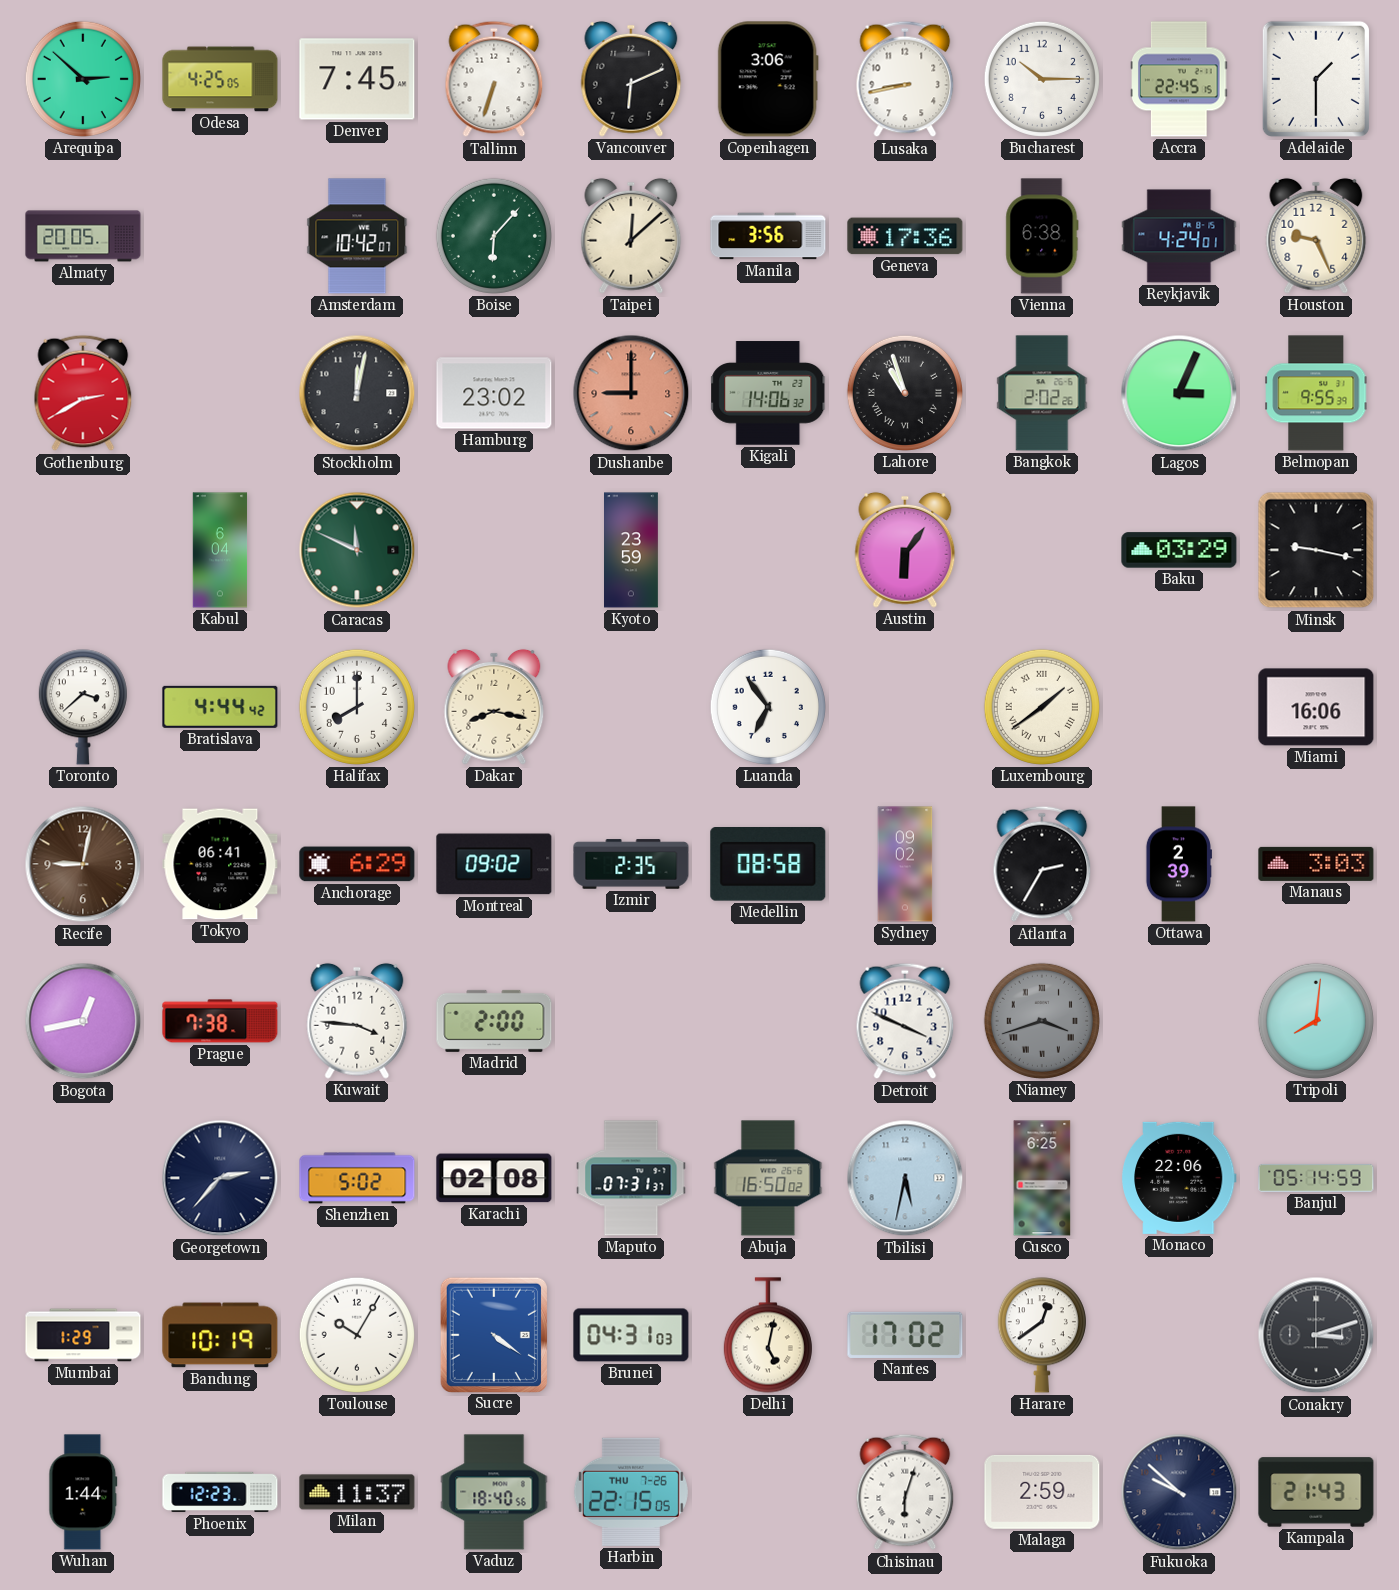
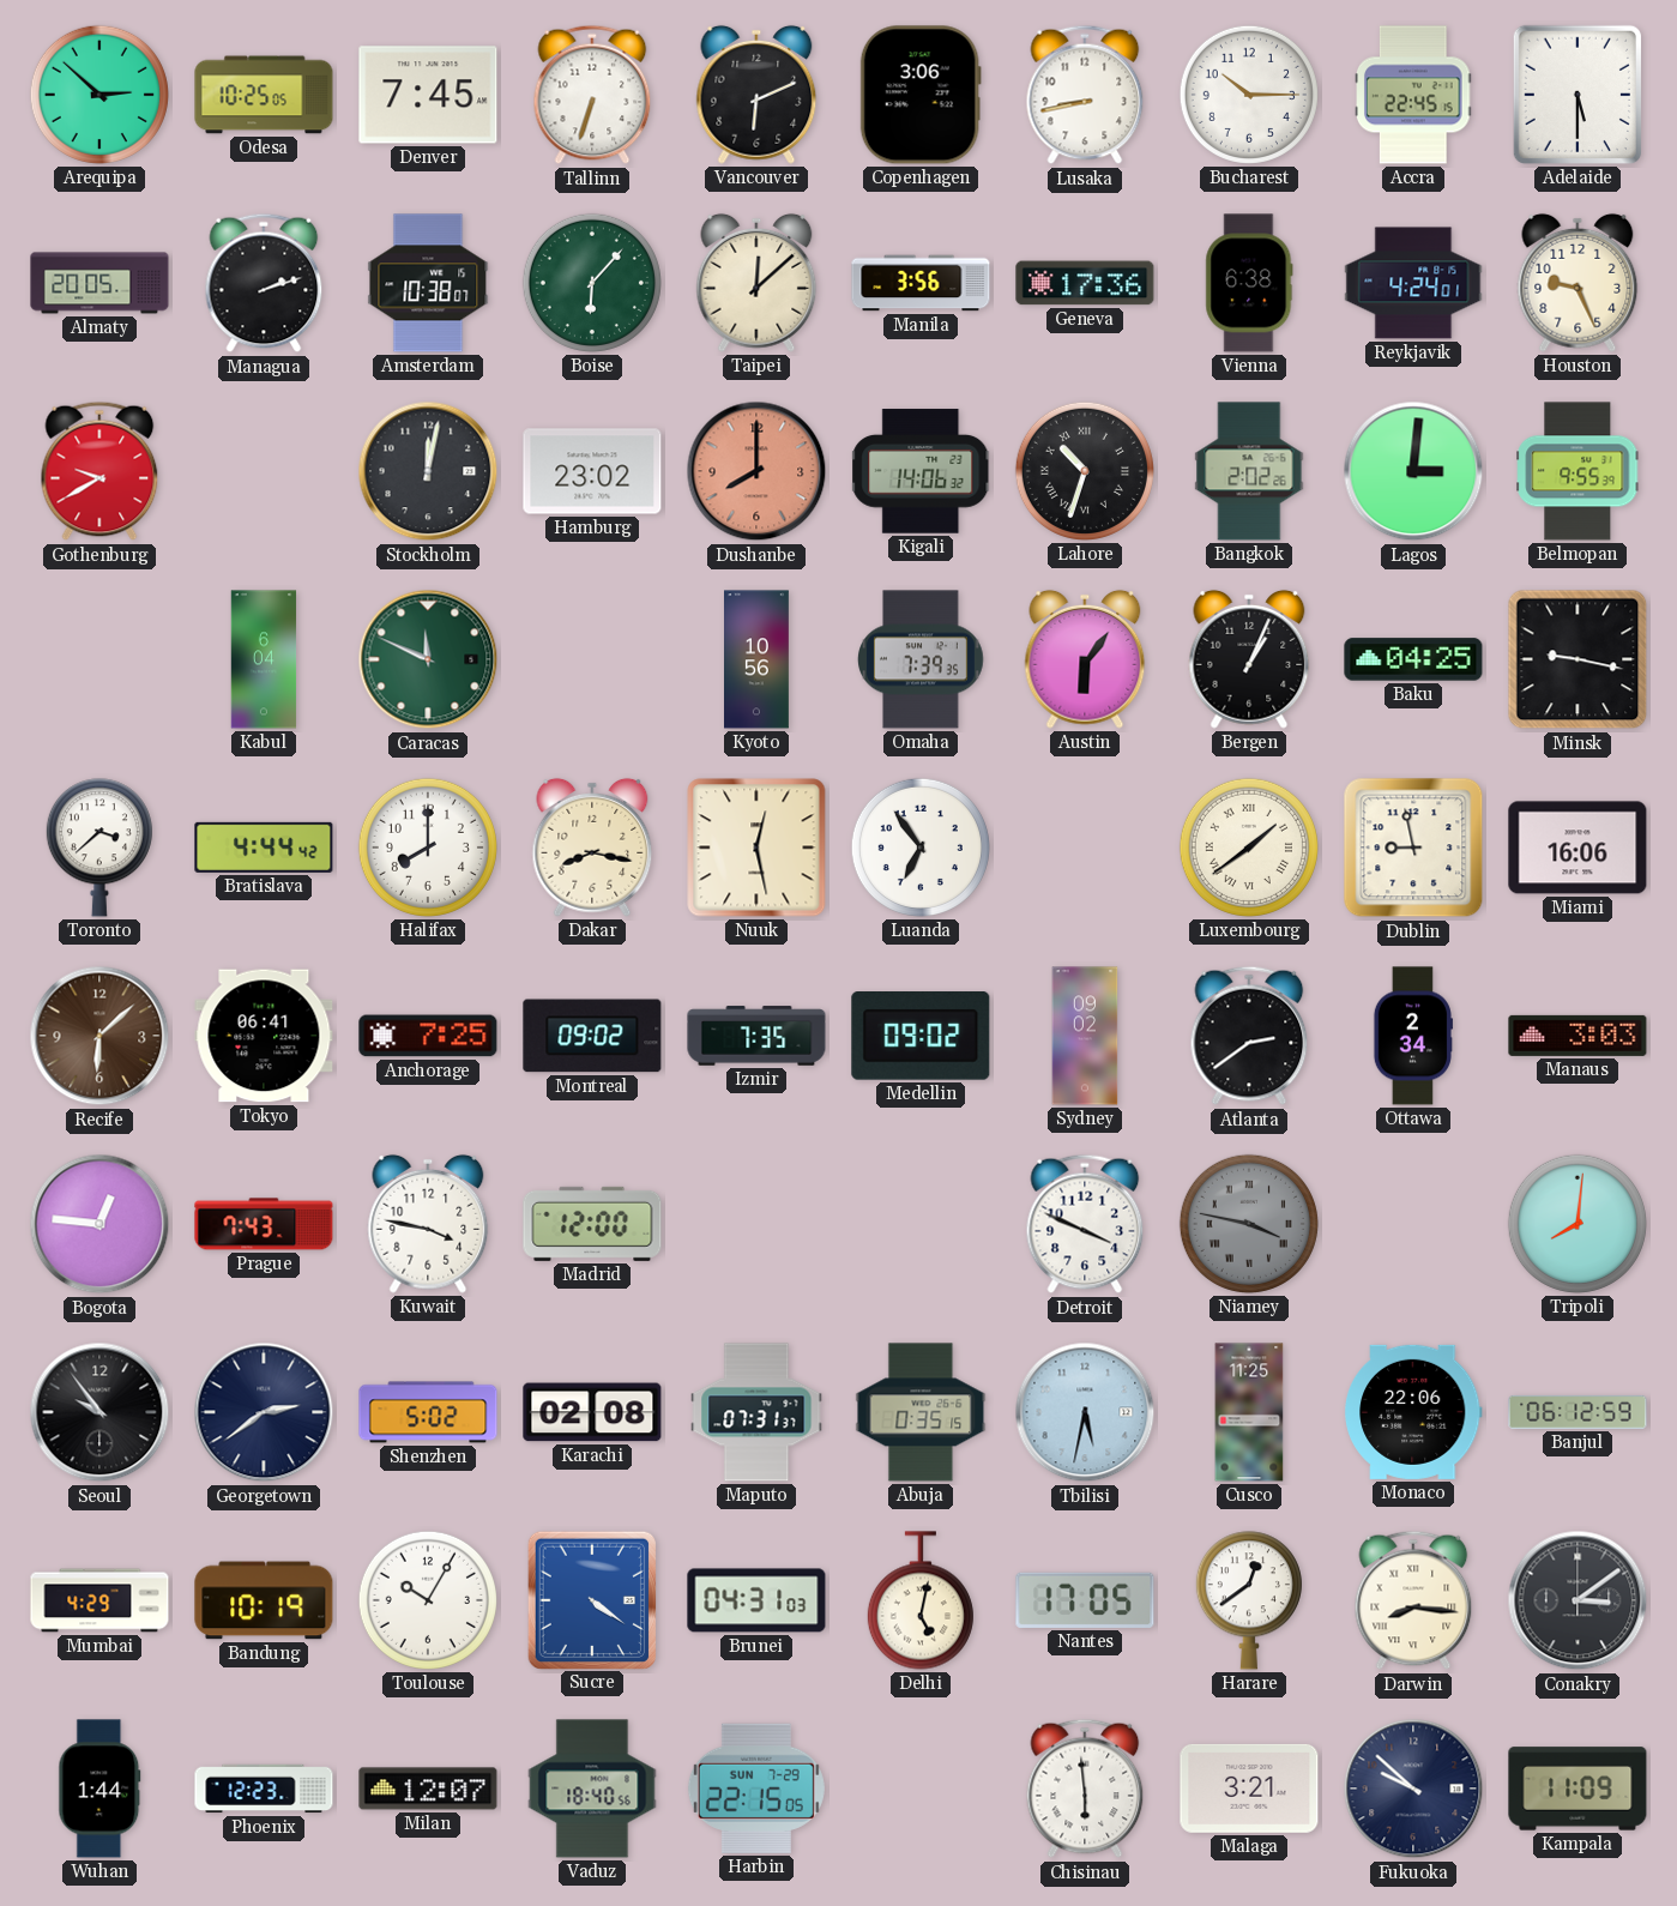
Odesa: 4:25 -> 10:25 (264, 95)
Adelaide: 1:30 -> 5:30 (1578, 95)
Managua: none -> 2:12 (264, 283)
Amsterdam: 10:42 -> 10:38 (428, 283)
Gothenburg: 2:40 -> 9:40 (99, 471)
Dushanbe: 9:00 -> 8:00 (756, 471)
Lahore: 10:57 -> 10:33 (1085, 471)
Lagos: 3:04 -> 3:01 (1413, 471)
Kyoto: 23:59 -> 10:56 (758, 659)
Omaha: none -> 7:39 (922, 659)
Bergen: none -> 1:04 (1249, 659)
Baku: 03:29 -> 04:25 (1413, 659)
Nuuk: none -> 12:28 (756, 848)
Dublin: none -> 8:58 (1413, 848)
Recife: 9:02 -> 6:08 (99, 1036)
Anchorage: 6:29 -> 7:25 (428, 1036)
Izmir: 2:35 -> 7:35 (756, 1036)
Medellin: 08:58 -> 09:02 (921, 1037)
Atlanta: 2:35 -> 2:39 (1249, 1036)
Ottawa: 2:39 -> 2:34 (1412, 1036)
Bogota: 12:43 -> 12:46 (99, 1224)
Prague: 7:38 -> 7:43 (264, 1224)
Kuwait: 3:46 -> 3:47 (428, 1224)
Madrid: 2:00 -> 12:00 (592, 1224)
Niamey: 3:42 -> 3:47 (1249, 1224)
Seoul: none -> 9:54 (99, 1412)
Georgetown: 2:37 -> 2:39 (264, 1412)
Abuja: 16:50 -> 0:35 (921, 1412)
Cusco: 6:25 -> 11:25 (1249, 1412)
Banjul: 05:14 -> 06:12 (1578, 1412)
Mumbai: 1:29 -> 4:29 (99, 1600)
Nantes: 17:02 -> 17:05 (1085, 1600)
Darwin: none -> 8:16 (1413, 1600)
Conakry: 3:12 -> 3:09 (1578, 1600)
Milan: 11:37 -> 12:07 (428, 1789)
Harbin date: THU 7-26 -> SUN 7-29 (756, 1789)
Chisinau: 6:03 -> 5:59 (1085, 1789)
Malaga: 2:59 -> 3:21 (1249, 1789)
Kampala: 21:43 -> 11:09 (1578, 1789)
